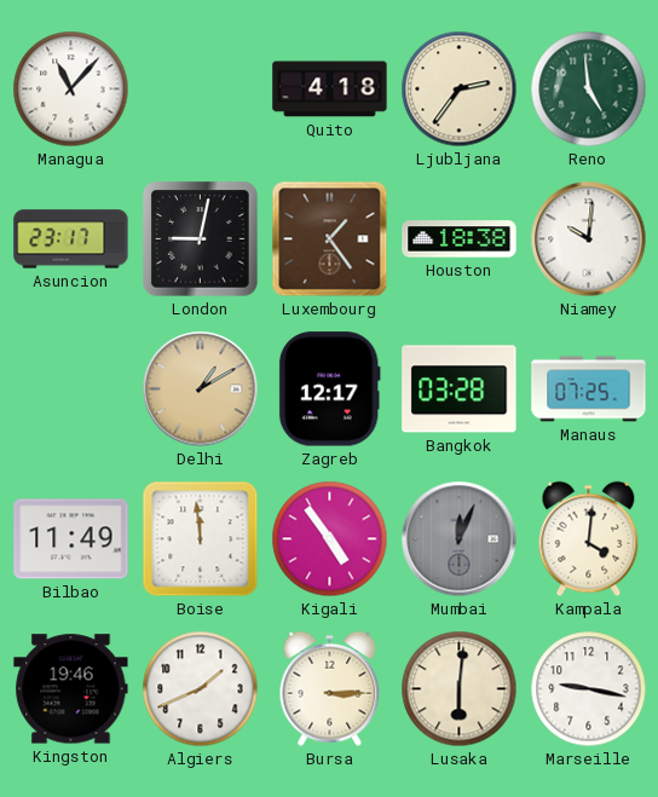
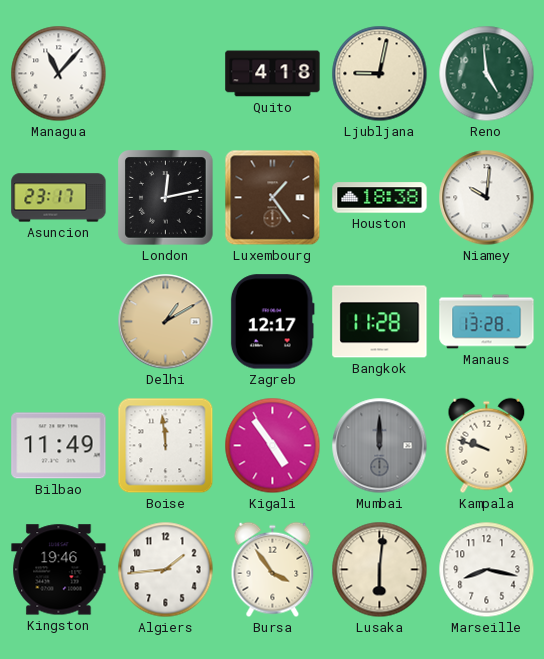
Ljubljana: 2:36 -> 9:02 (380, 74)
London: 9:02 -> 12:13 (166, 198)
Bangkok: 03:28 -> 11:28 (380, 322)
Manaus: 07:25 -> 13:28 (487, 322)
Mumbai: 12:04 -> 12:00 (380, 446)
Kampala: 4:01 -> 9:48 (487, 446)
Algiers: 1:41 -> 1:44 (166, 570)
Bursa: 3:15 -> 3:54 (273, 570)
Marseille: 9:17 -> 8:17 (487, 570)
